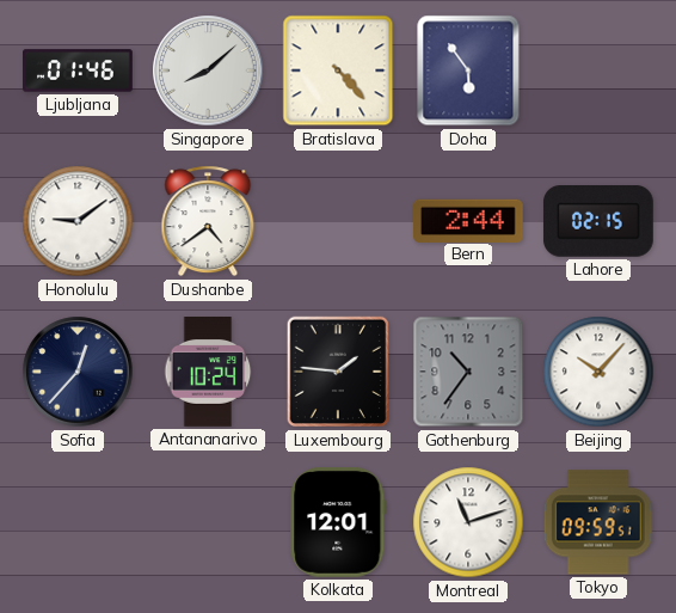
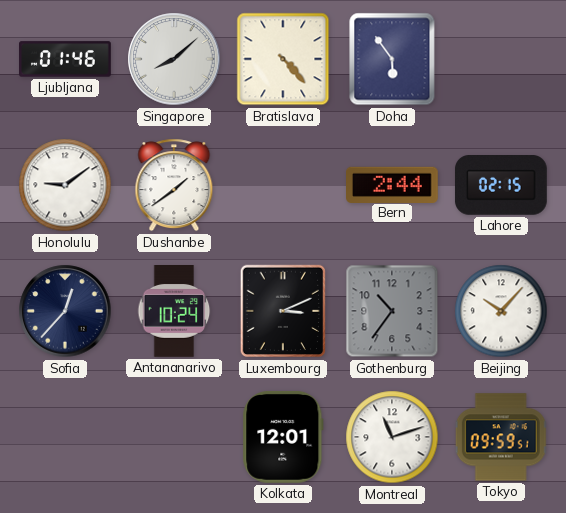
Dushanbe: 4:39 -> 1:39 (174, 185)
Luxembourg: 1:46 -> 3:11 (282, 311)
